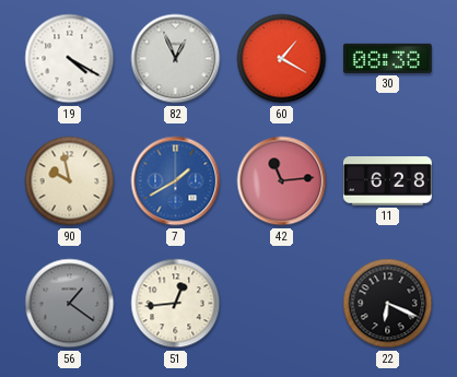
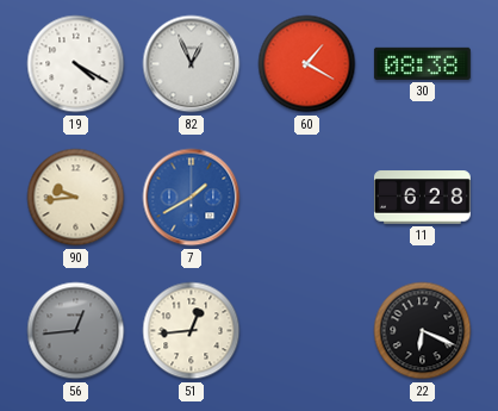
90: 9:58 -> 9:44 (76, 198)
42: 11:14 -> none (282, 181)
56: 1:21 -> 12:44 (76, 331)
